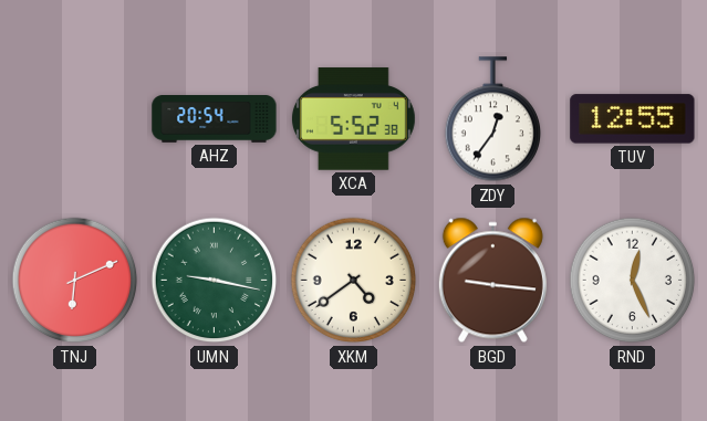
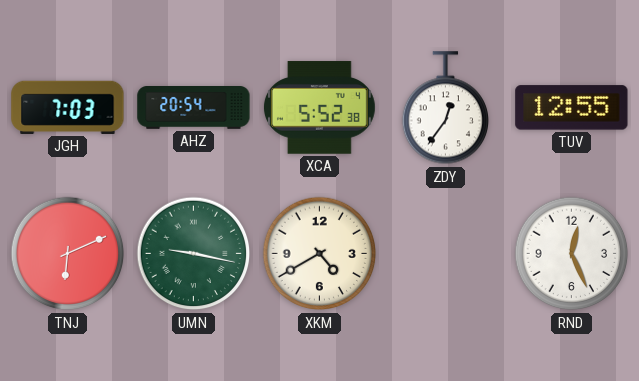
JGH: none -> 7:03 (68, 107)
XKM: 4:39 -> 4:40 (320, 254)
BGD: 9:16 -> none (492, 281)
